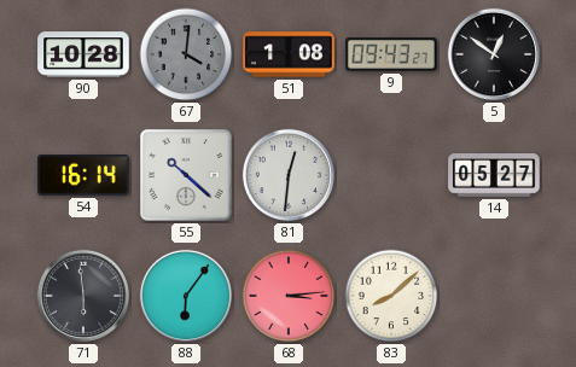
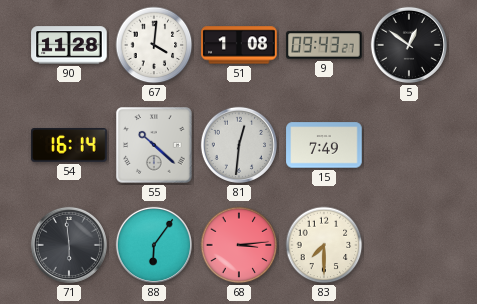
90: 10:28 -> 11:28 (69, 45)
67 dial: grey -> white (154, 45)
15: none -> 7:49 (324, 145)
14: 05:27 -> none (494, 176)
83: 8:08 -> 7:30 (324, 245)
